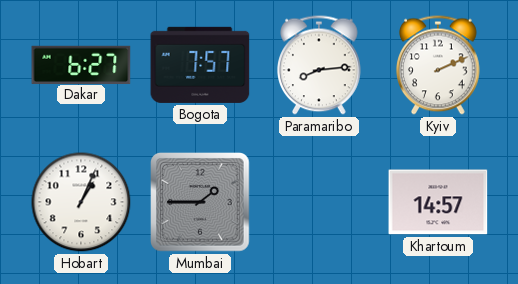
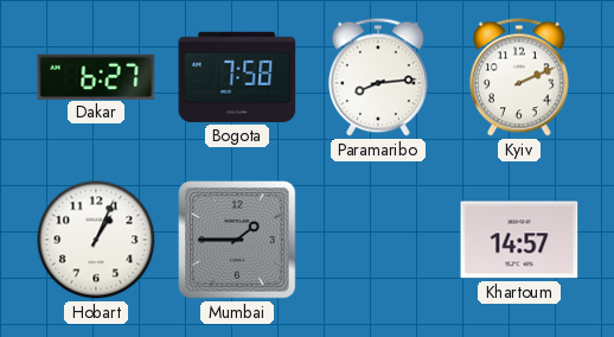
Bogota: 7:57 -> 7:58 (237, 77)
